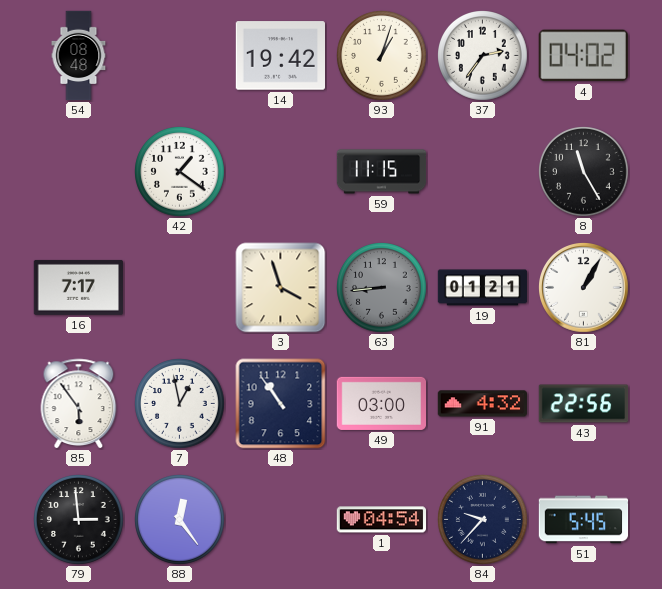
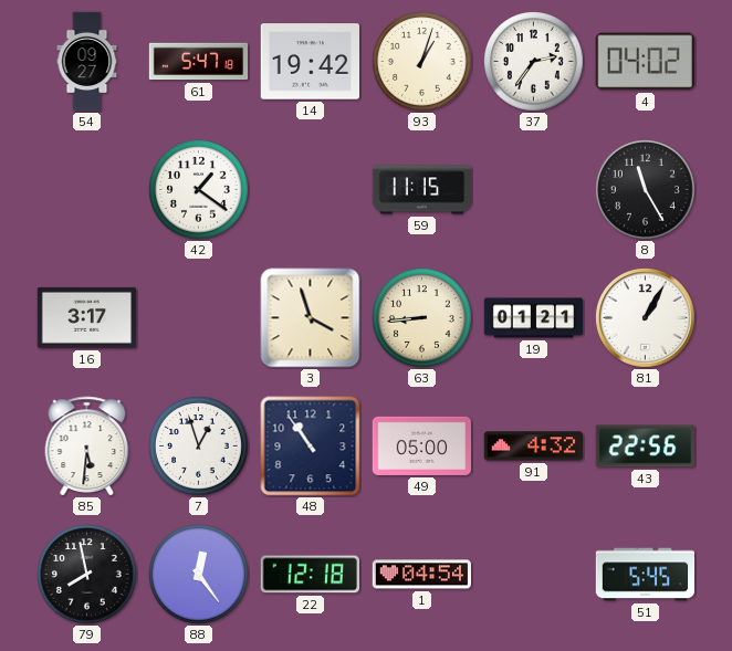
54: 08:48 -> 09:27 (87, 62)
61: none -> 5:47 (199, 62)
16: 7:17 -> 3:17 (87, 317)
63 dial: grey -> cream (422, 318)
85: 5:54 -> 5:31 (87, 447)
7: 12:58 -> 12:57 (199, 447)
49: 03:00 -> 05:00 (422, 445)
79: 2:59 -> 7:58 (87, 575)
22: none -> 12:18 (310, 575)
84: 9:37 -> none (483, 520)
